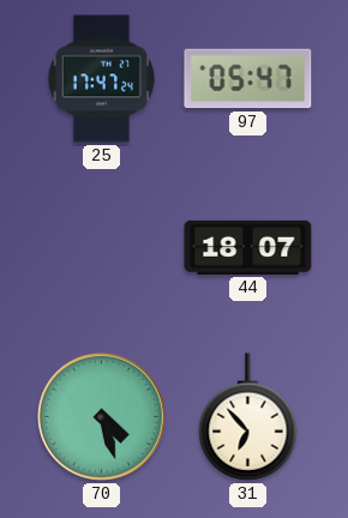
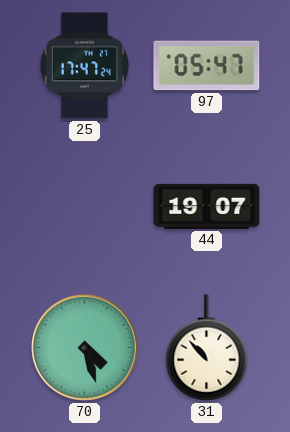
44: 18:07 -> 19:07 (207, 206)
31: 6:53 -> 10:53 (207, 348)
